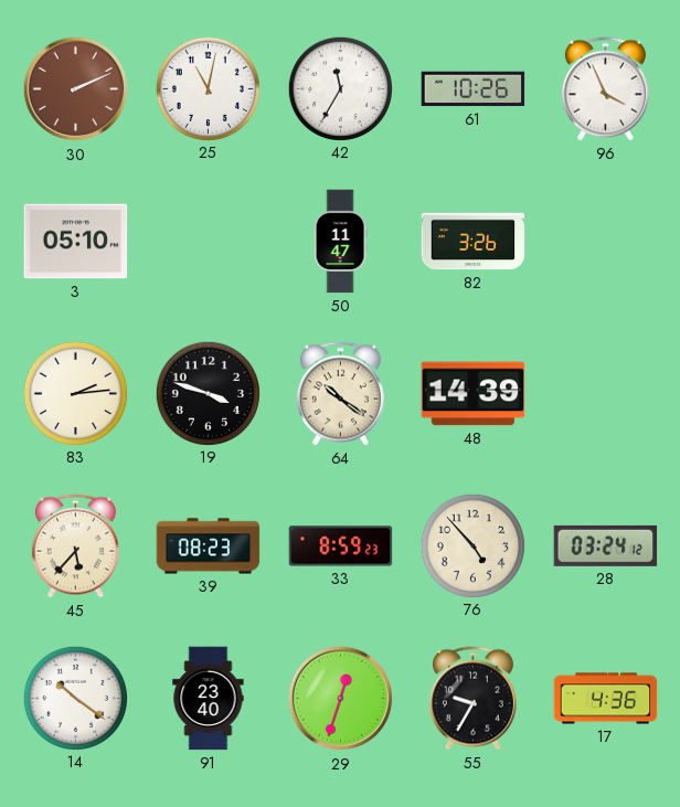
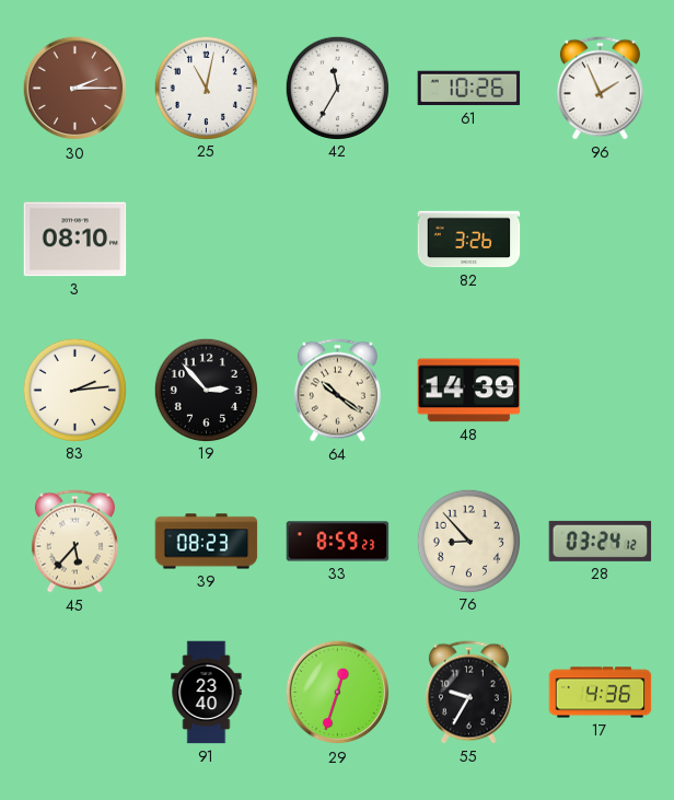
30: 2:11 -> 2:15 (75, 89)
96: 3:56 -> 1:56 (600, 89)
3: 05:10 -> 08:10 (75, 240)
50: 11:47 -> none (340, 242)
19: 3:48 -> 2:53 (206, 390)
76: 4:53 -> 8:53 (468, 541)
14: 10:21 -> none (75, 698)
